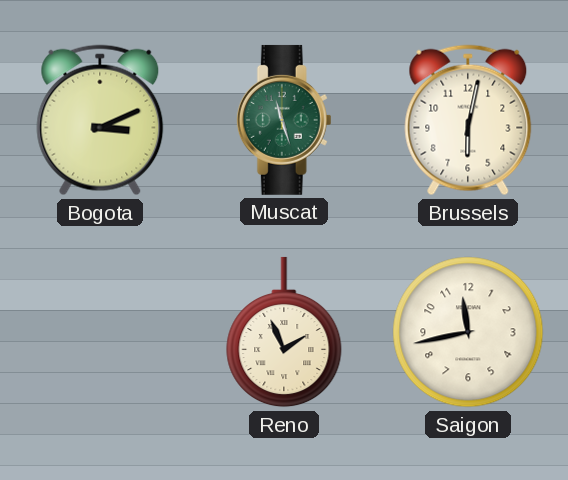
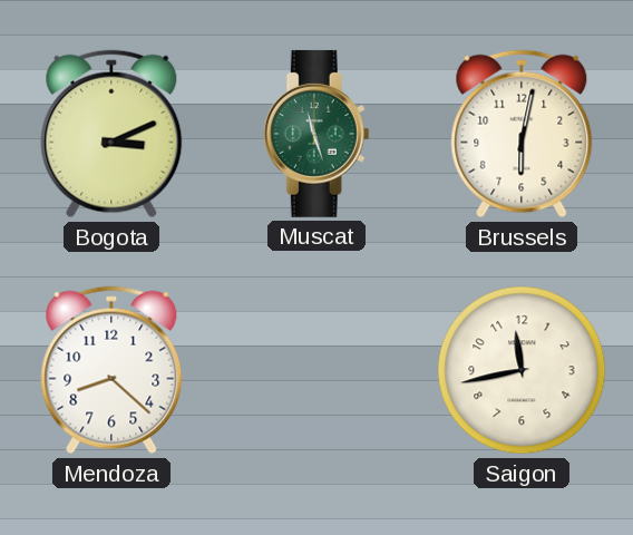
Mendoza: none -> 8:22 (111, 370)
Reno: 1:56 -> none (284, 332)
